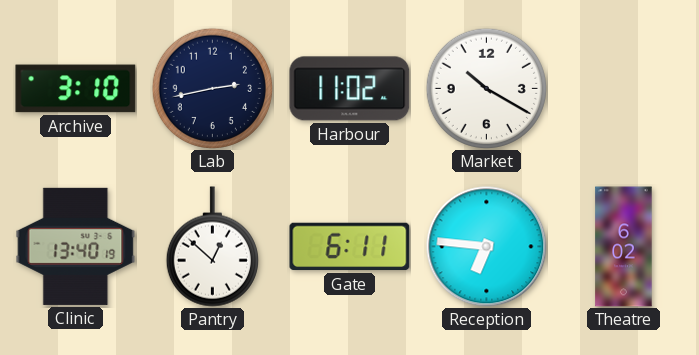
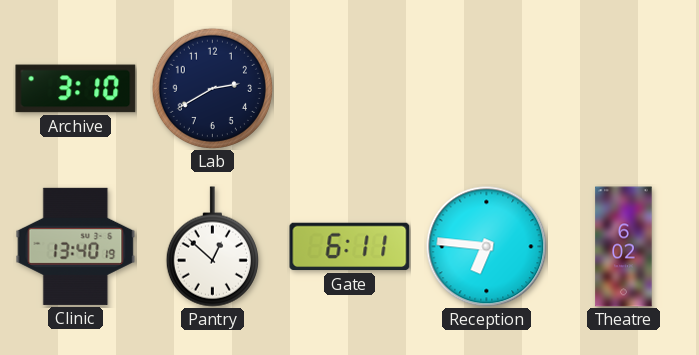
Lab: 2:43 -> 2:40 (212, 88)
Harbour: 11:02 -> none (350, 89)
Market: 10:20 -> none (486, 88)
